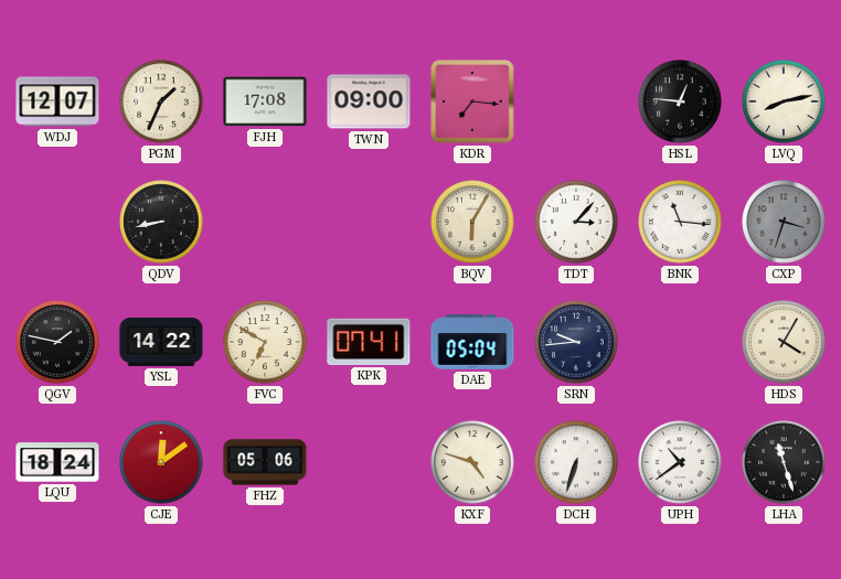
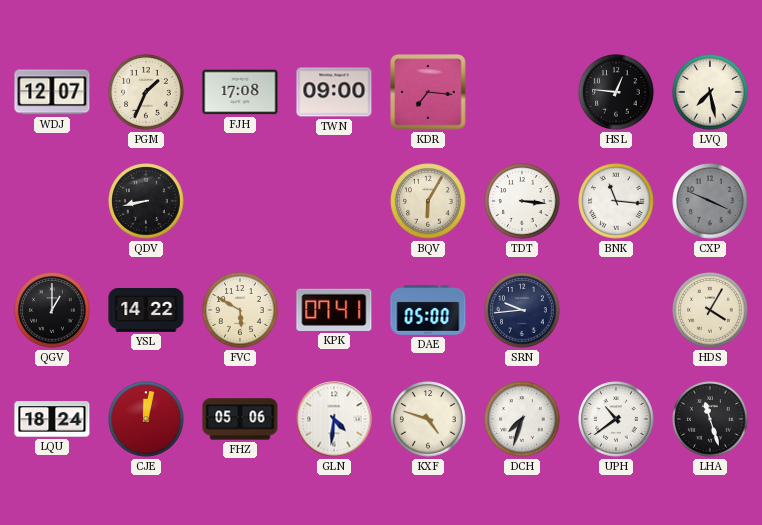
LVQ: 8:13 -> 7:28 (710, 92)
TDT: 3:07 -> 3:16 (522, 201)
CXP: 3:33 -> 3:49 (710, 201)
QGV: 1:47 -> 1:00 (52, 310)
FVC: 6:50 -> 5:50 (240, 310)
DAE: 05:04 -> 05:00 (428, 311)
CJE: 12:09 -> 12:02 (146, 419)
GLN: none -> 4:31 (334, 419)
DCH: 6:33 -> 7:33 (522, 419)
